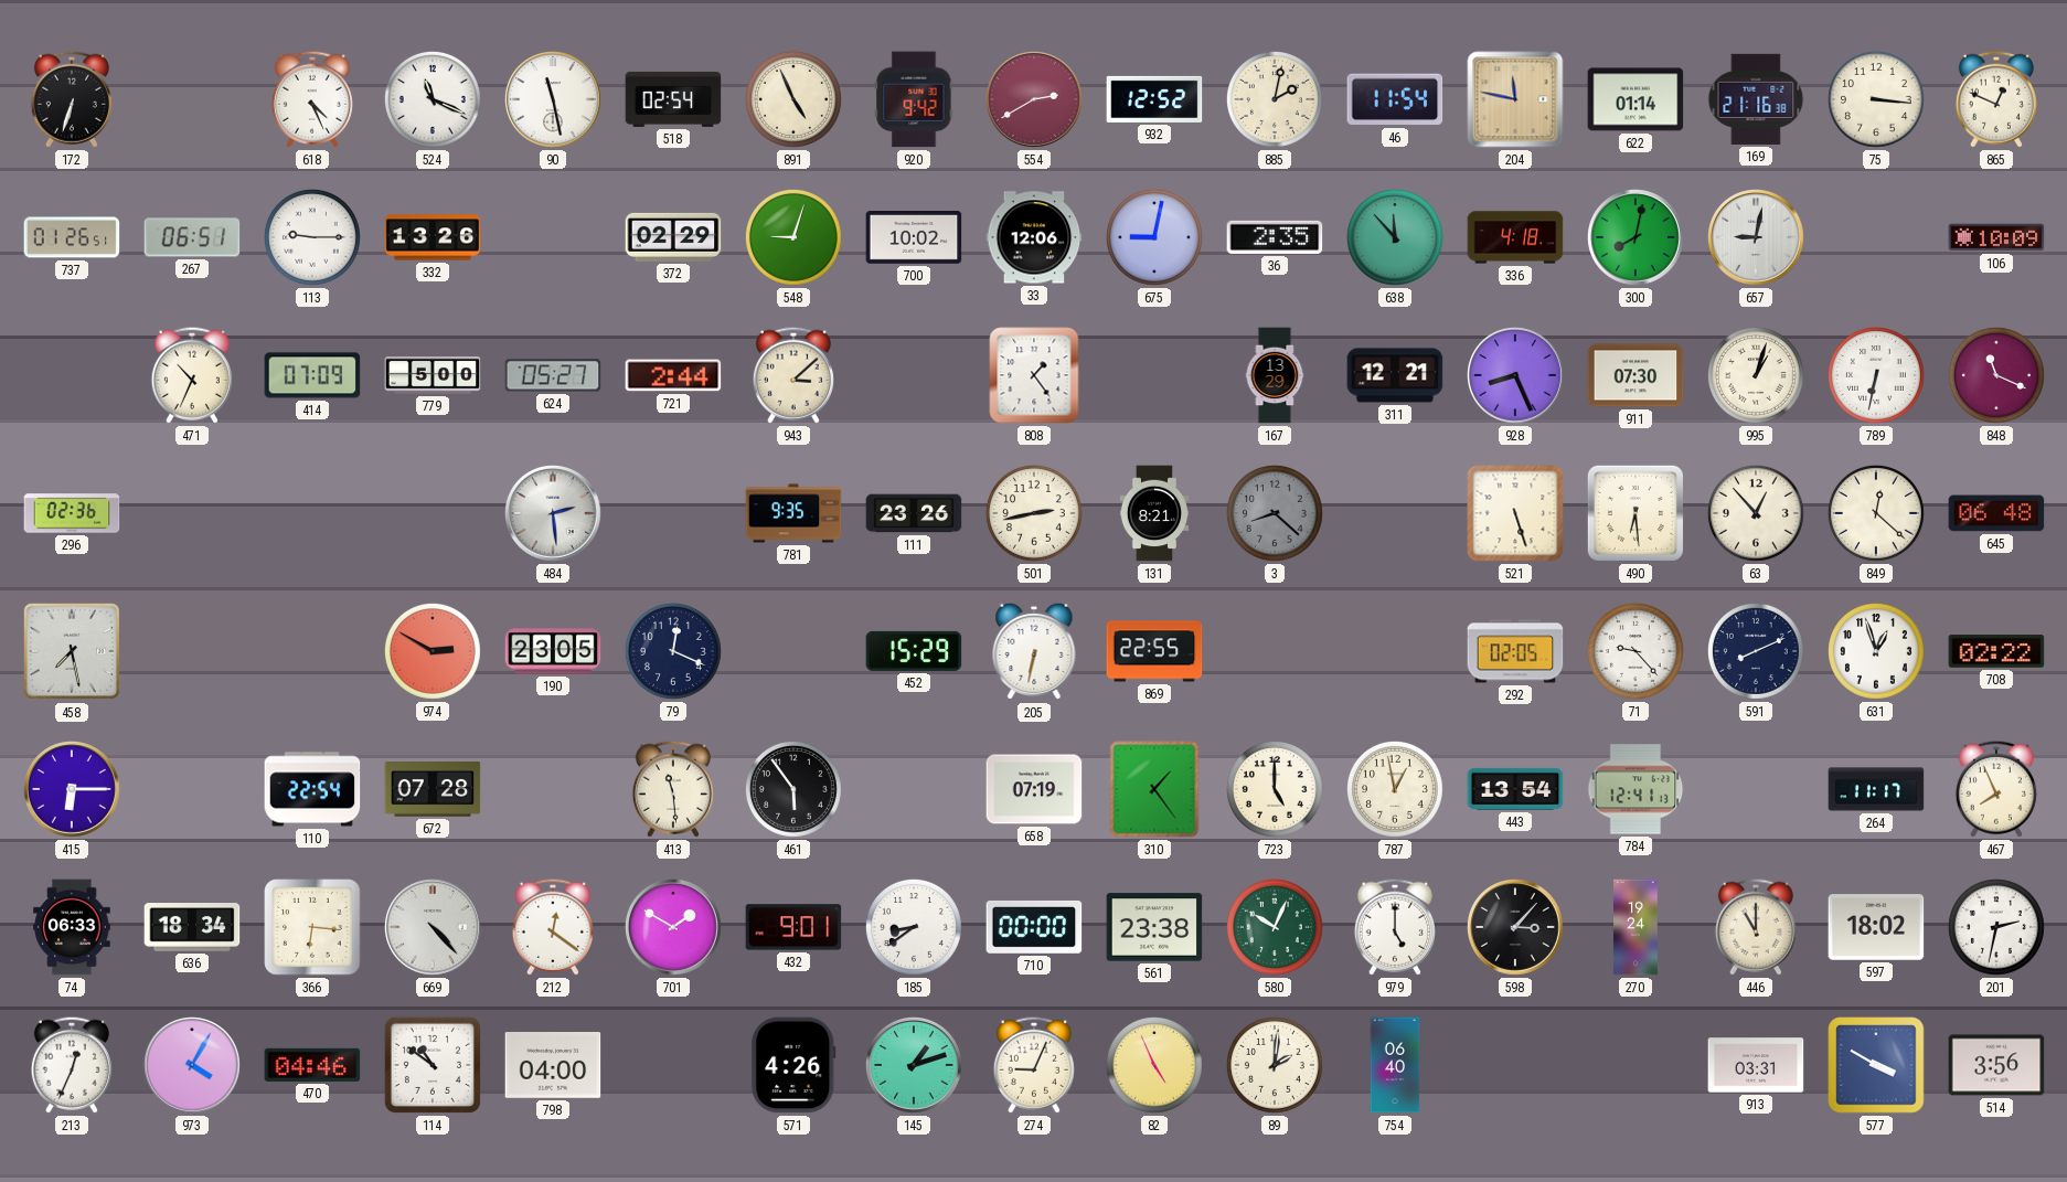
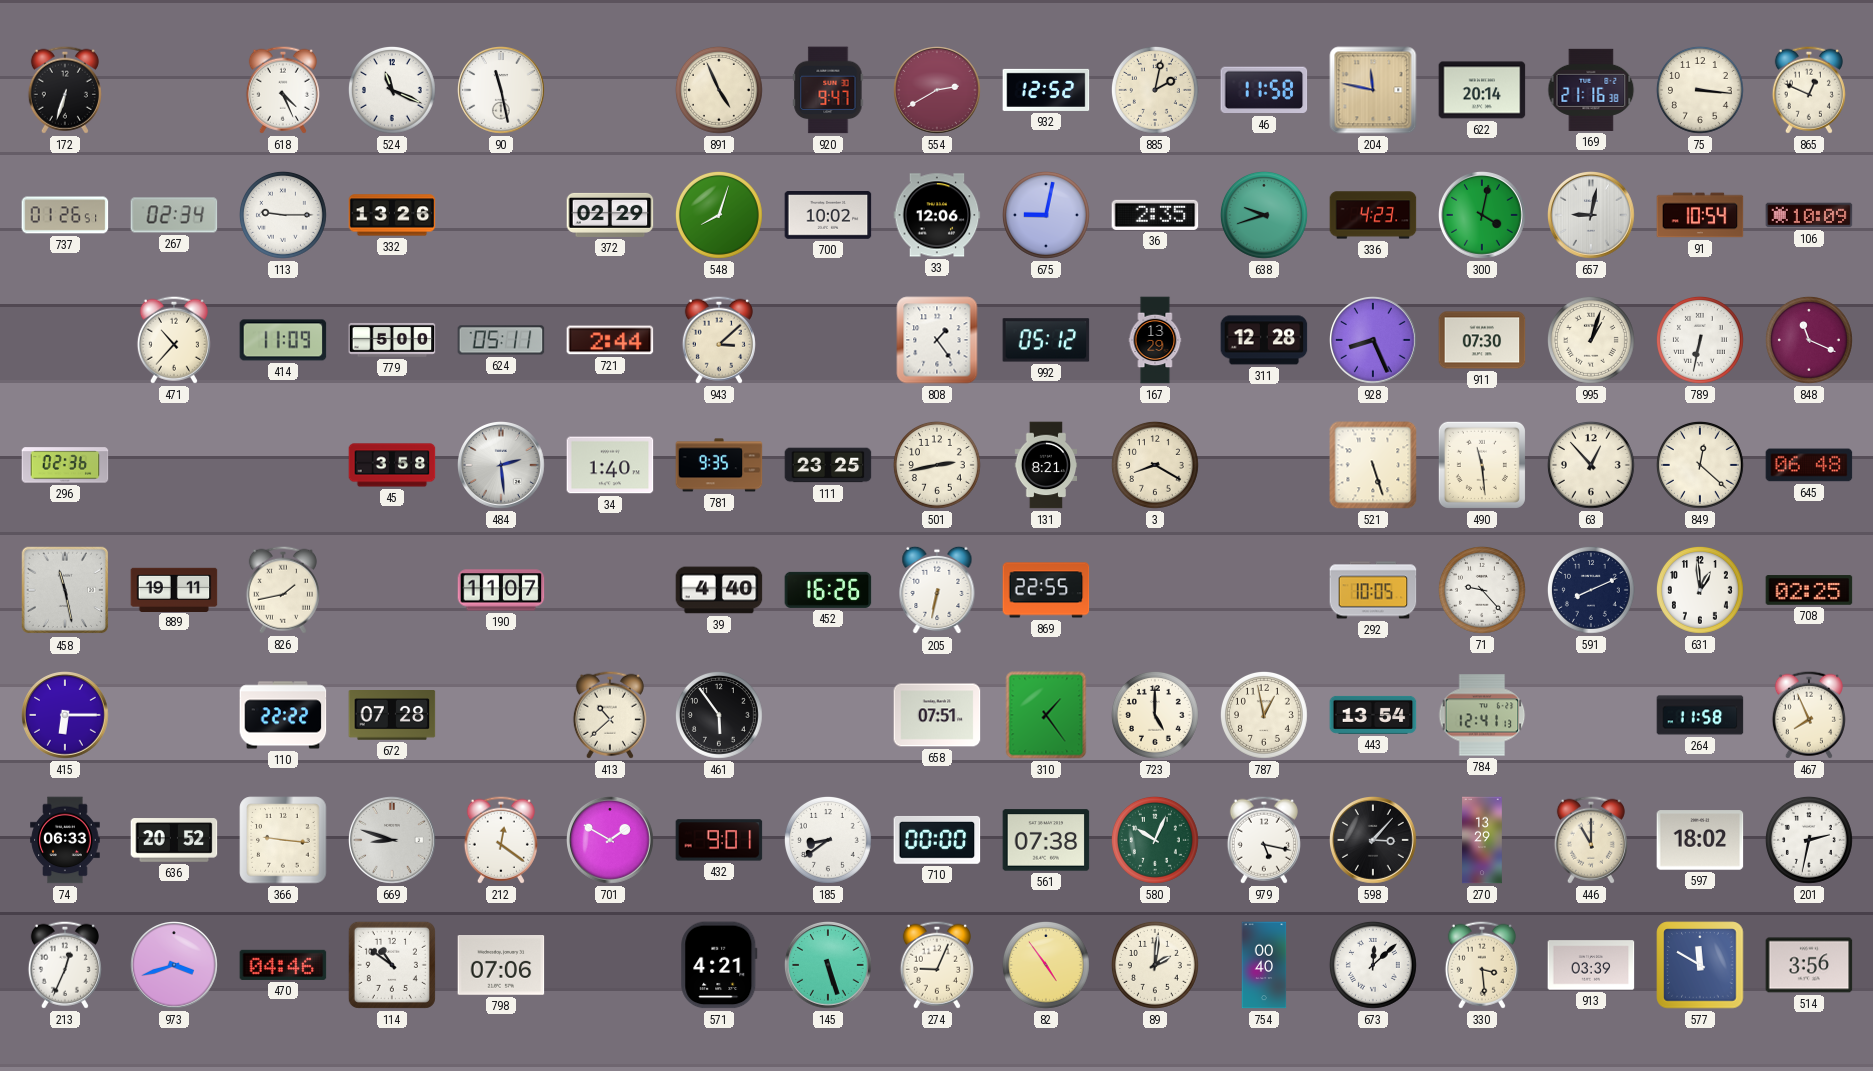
518: 02:54 -> none (673, 99)
920: 9:42 -> 9:47 (828, 90)
46: 11:54 -> 11:58 (1264, 90)
622: 01:14 -> 20:14 (1482, 90)
267: 06:51 -> 02:34 (174, 215)
548: 9:03 -> 8:03 (719, 215)
638: 11:53 -> 9:42 (1264, 215)
336: 4:18 -> 4:23 (1373, 215)
300: 8:02 -> 4:02 (1483, 216)
91: none -> 10:54 (1700, 215)
471: 10:34 -> 10:37 (174, 340)
414: 07:09 -> 11:09 (283, 340)
624: 05:27 -> 05:11 (501, 340)
992: none -> 05:12 (1046, 340)
311: 12:21 -> 12:28 (1264, 340)
45: none -> 3:58 (392, 465)
34: none -> 1:40 (610, 465)
111: 23:26 -> 23:25 (828, 465)
3: 8:22 -> 8:20 (1155, 465)
3 dial: grey -> cream (1155, 465)
490: 6:29 -> 11:29 (1482, 465)
458: 7:28 -> 11:28 (65, 590)
889: none -> 19:11 (174, 589)
826: none -> 1:43 (283, 590)
974: 2:50 -> none (433, 651)
190: 23:05 -> 11:07 (501, 590)
79: 12:19 -> none (673, 651)
39: none -> 4:40 (719, 590)
452: 15:29 -> 16:26 (828, 590)
292: 02:05 -> 10:05 (1373, 590)
631: 12:57 -> 12:59 (1700, 590)
708: 02:22 -> 02:25 (1809, 590)
110: 22:54 -> 22:22 (283, 715)
413: 11:29 -> 10:38 (610, 715)
658: 07:19 -> 07:51 (937, 715)
264: 11:17 -> 11:58 (1700, 715)
636: 18:34 -> 20:52 (174, 840)
366: 6:16 -> 9:16 (283, 840)
669: 4:23 -> 8:48 (393, 841)
561: 23:38 -> 07:38 (1046, 840)
979: 5:00 -> 5:17 (1264, 840)
270: 19:24 -> 13:29 (1482, 840)
973: 4:05 -> 3:42 (175, 966)
798: 04:00 -> 07:06 (501, 966)
571: 4:26 -> 4:21 (719, 965)
145: 1:12 -> 5:27 (829, 966)
82: 4:56 -> 4:54 (1046, 965)
754: 06:40 -> 00:40 (1264, 965)
673: none -> 12:08 (1373, 965)
330: none -> 3:29 (1482, 965)
913: 03:31 -> 03:39 (1591, 965)
577: 3:50 -> 11:50 (1700, 965)
